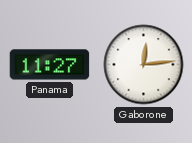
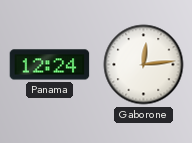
Panama: 11:27 -> 12:24 (50, 65)
